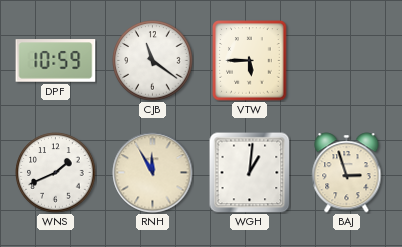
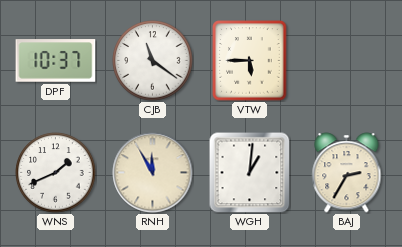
DPF: 10:59 -> 10:37 (56, 61)
BAJ: 2:57 -> 2:35 (347, 173)
